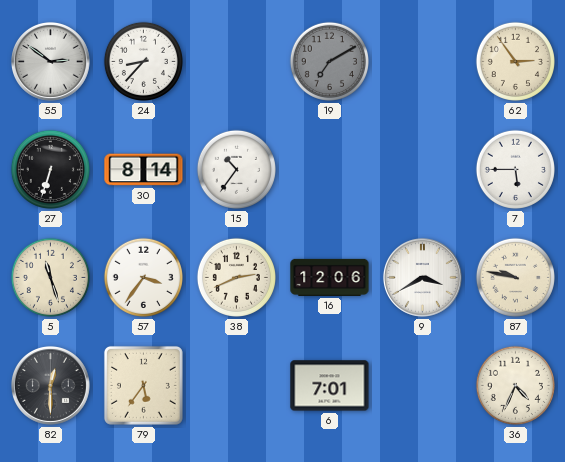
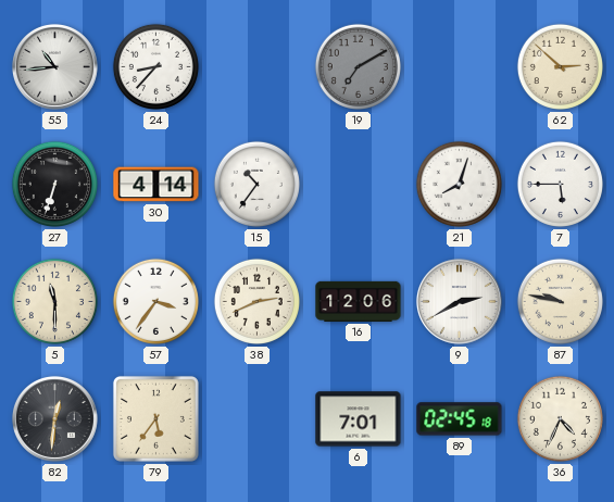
55: 2:51 -> 10:44 (54, 66)
62: 2:54 -> 2:52 (560, 66)
30: 8:14 -> 4:14 (156, 185)
21: none -> 8:03 (459, 184)
5: 11:27 -> 11:30 (54, 301)
9: 3:40 -> 2:40 (459, 301)
82: 12:30 -> 12:31 (54, 418)
89: none -> 02:45 (460, 419)
